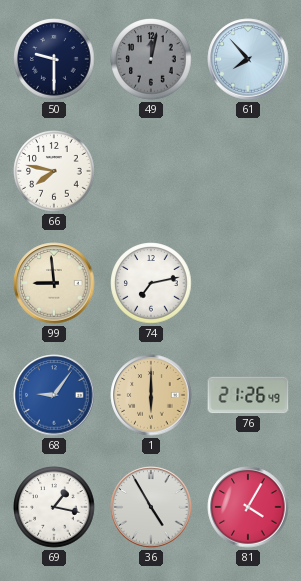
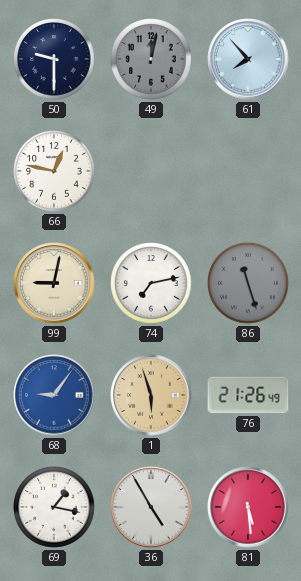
66: 7:47 -> 12:47 (54, 171)
99: 8:59 -> 9:02 (54, 283)
86: none -> 11:27 (248, 283)
1: 6:00 -> 5:57 (151, 395)
81: 4:05 -> 5:29 (248, 507)
